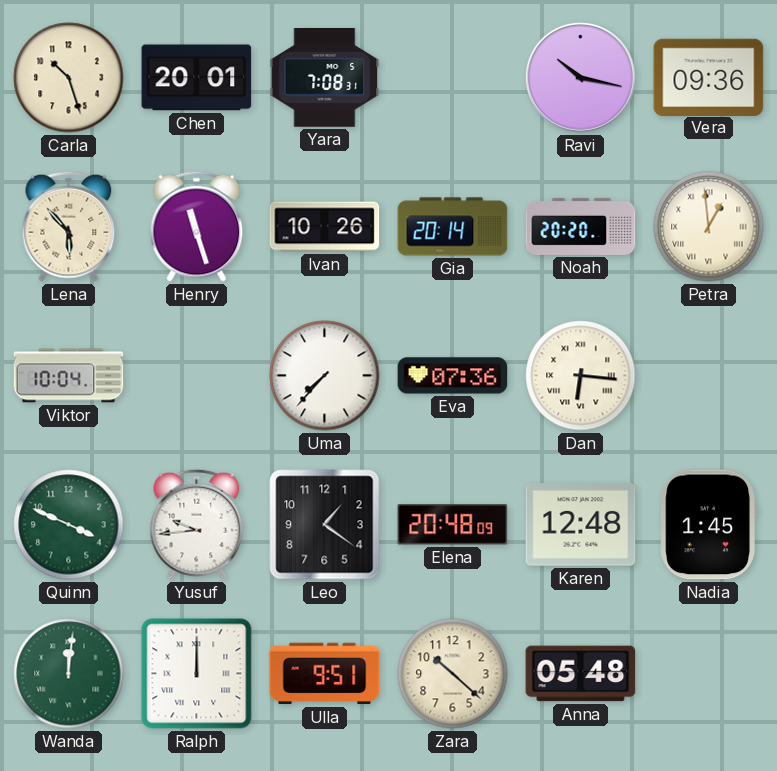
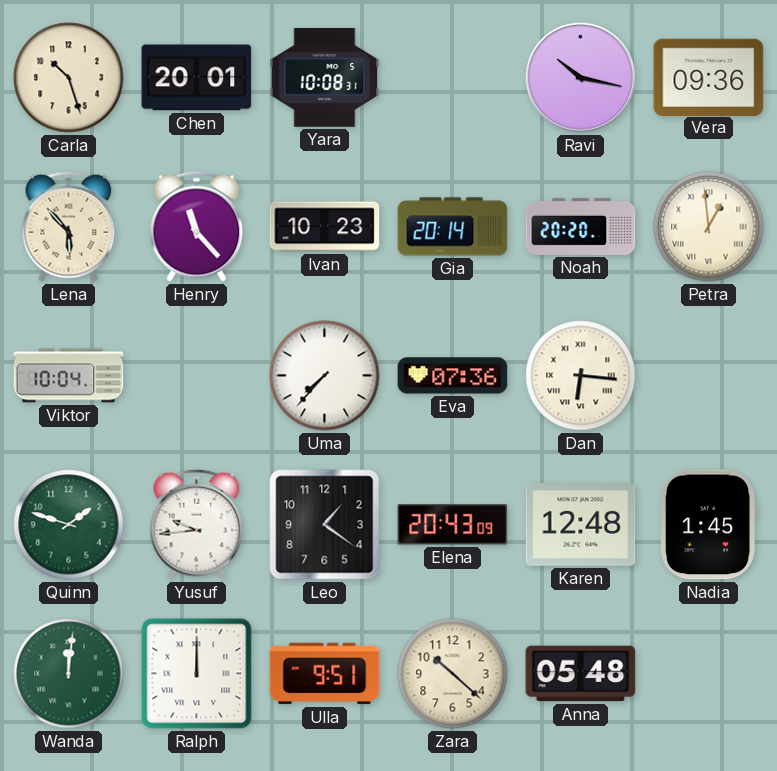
Yara: 7:08 -> 10:08 (325, 78)
Henry: 11:27 -> 11:23 (197, 226)
Ivan: 10:26 -> 10:23 (325, 227)
Quinn: 3:49 -> 1:48 (69, 525)
Elena: 20:48 -> 20:43 (453, 525)
